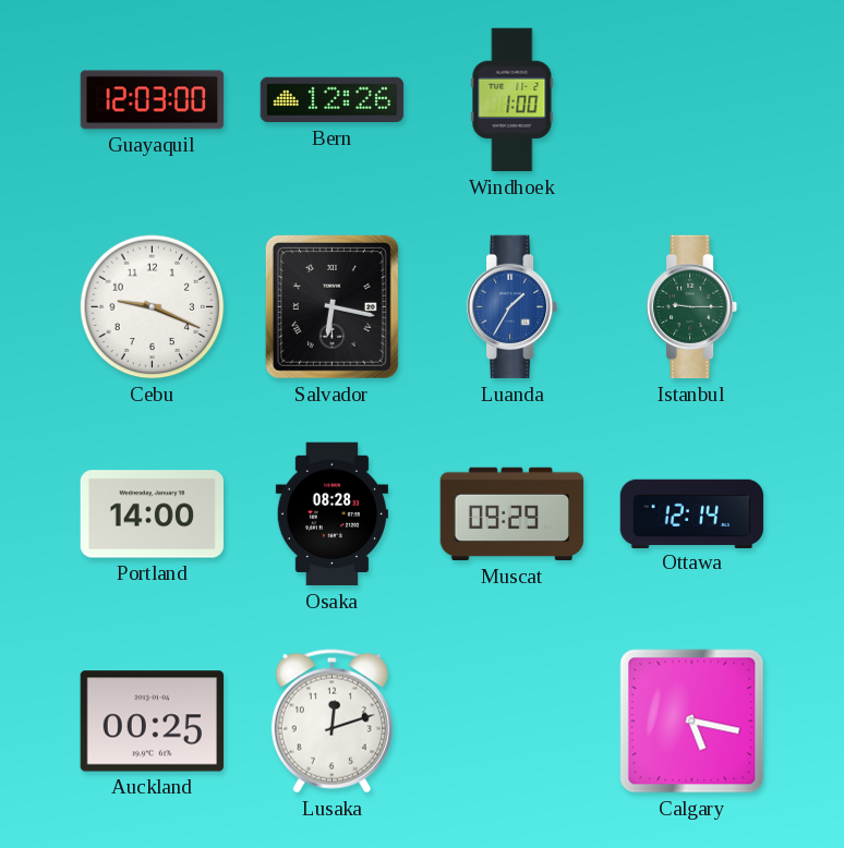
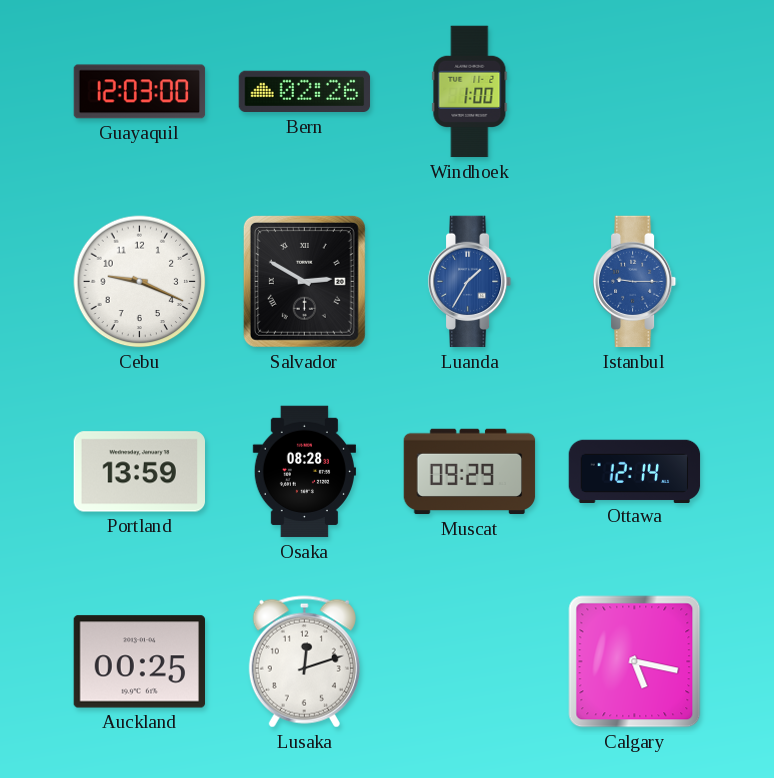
Bern: 12:26 -> 02:26 (305, 92)
Salvador: 6:17 -> 2:50 (304, 281)
Istanbul dial: green -> blue (635, 282)
Portland: 14:00 -> 13:59 (139, 472)
